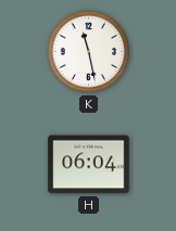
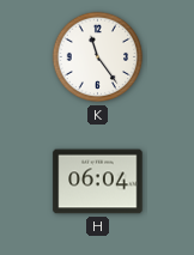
K: 11:28 -> 11:24 (98, 57)
